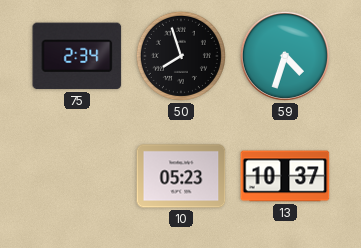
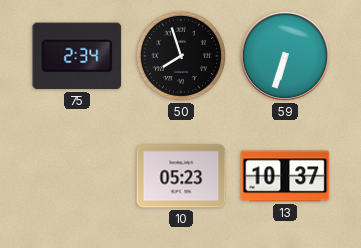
59: 4:33 -> 6:33 (285, 56)
